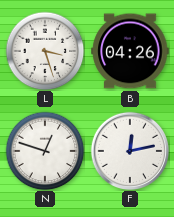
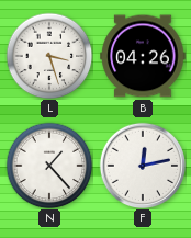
N: 12:48 -> 1:23 (49, 166)
